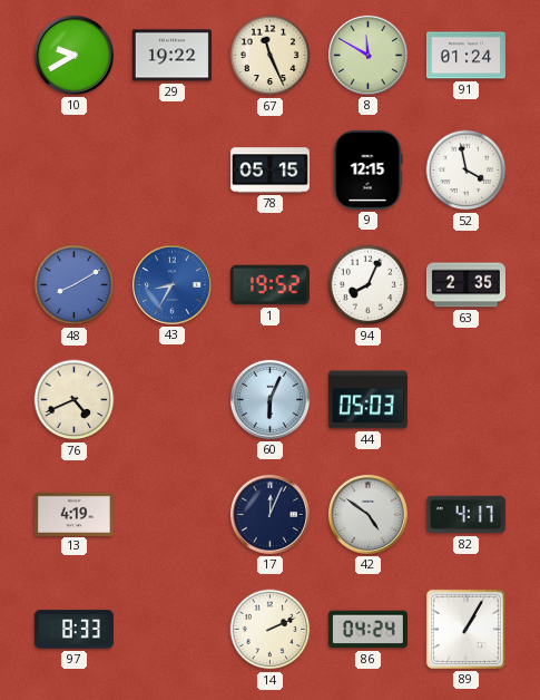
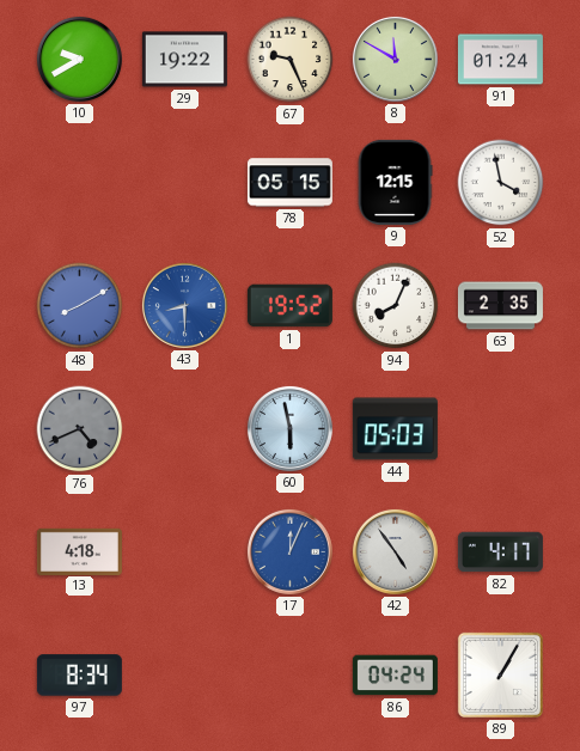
67: 11:26 -> 9:26 (291, 60)
43: 8:35 -> 8:30 (184, 305)
76 dial: cream -> grey (80, 429)
60: 6:04 -> 5:58 (289, 428)
13: 4:19 -> 4:18 (79, 551)
17 dial: navy -> blue (289, 551)
42: 4:51 -> 4:54 (395, 551)
97: 8:33 -> 8:34 (79, 676)
14: 2:11 -> none (271, 630)
